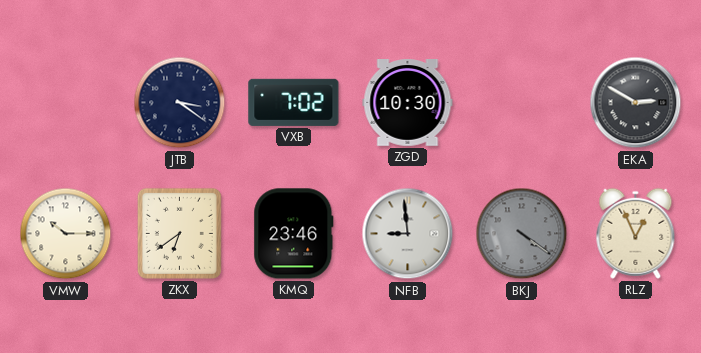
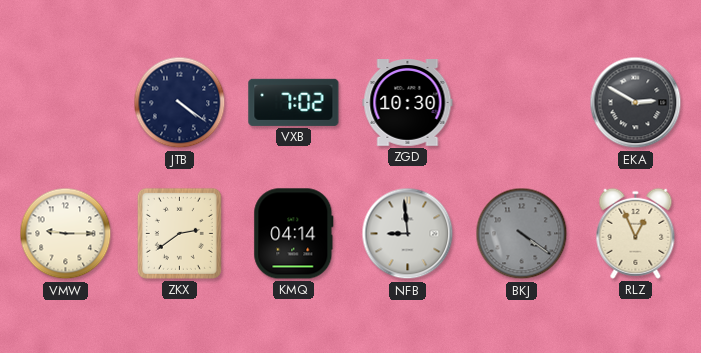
JTB: 3:21 -> 4:21 (180, 103)
VMW: 10:15 -> 9:15 (66, 234)
ZKX: 6:39 -> 2:39 (179, 233)
KMQ: 23:46 -> 04:14 (294, 234)
